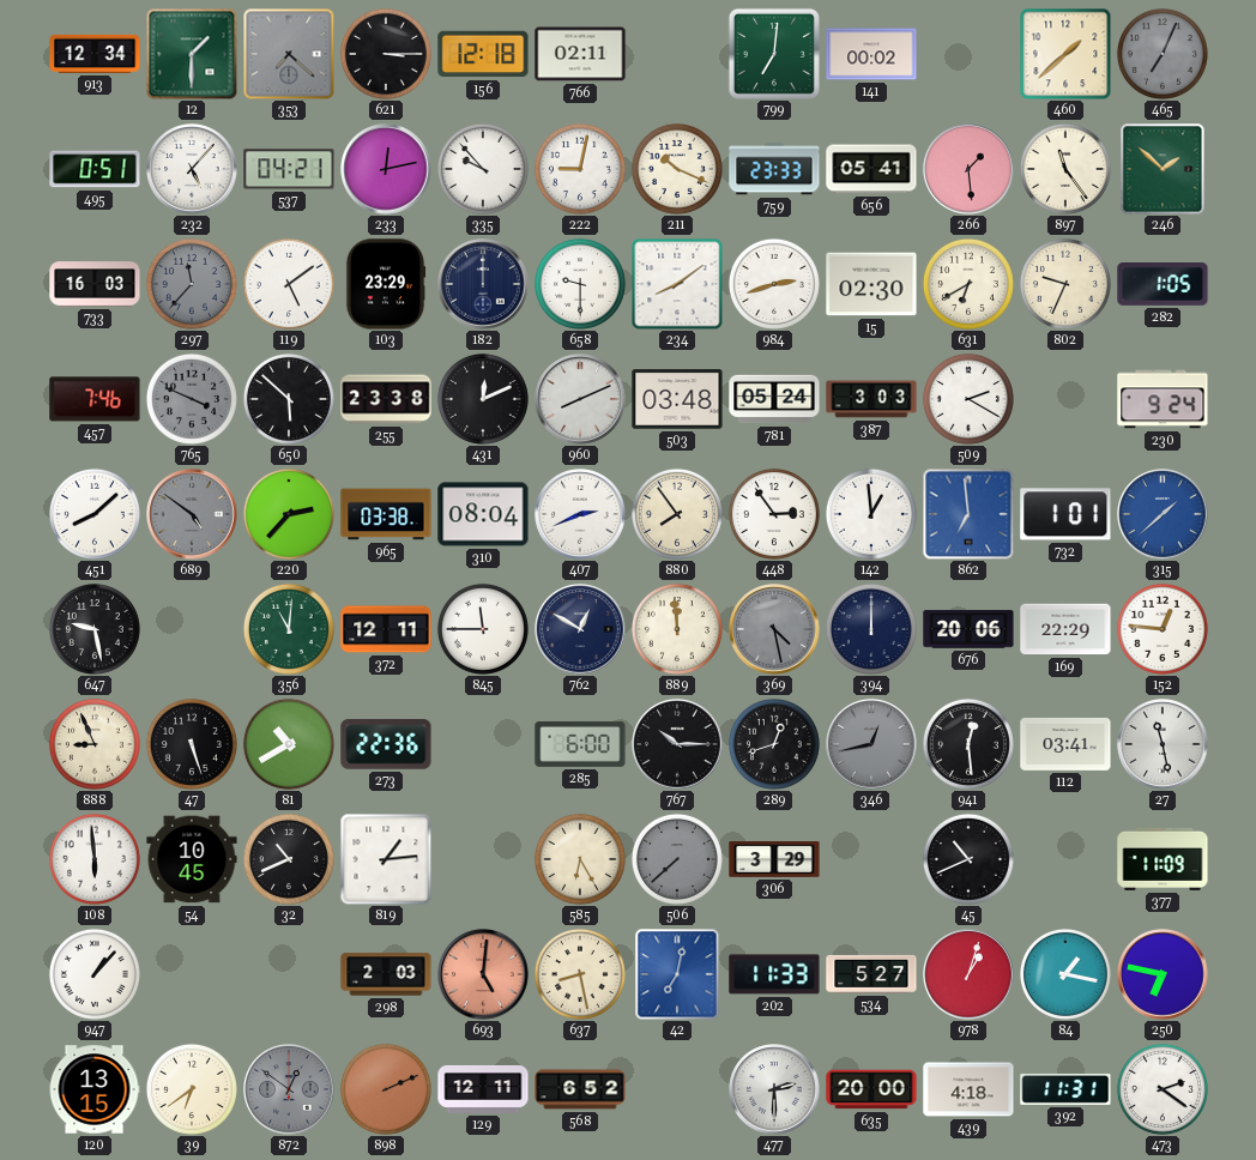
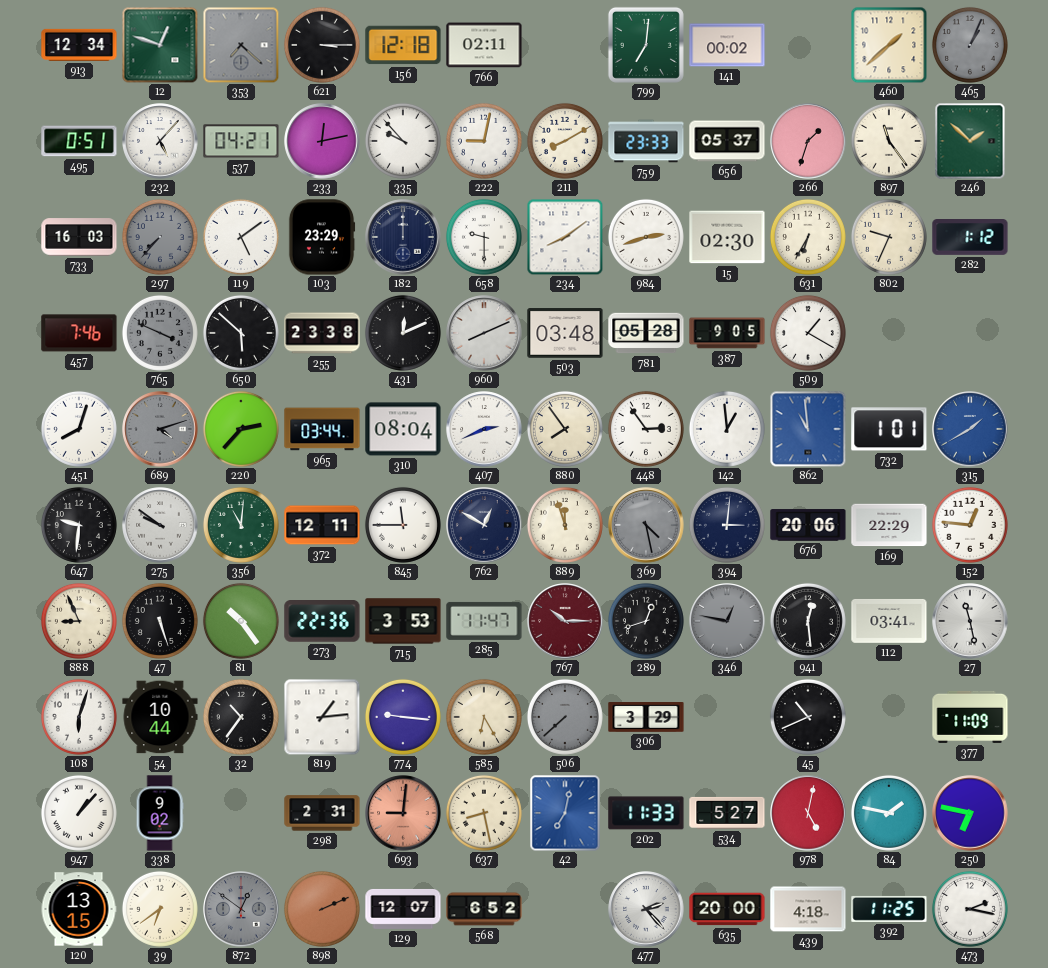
12: 1:30 -> 12:48 (160, 45)
465: 7:04 -> 1:04 (970, 45)
211: 10:19 -> 8:10 (565, 141)
656: 05:41 -> 05:37 (727, 141)
266: 1:29 -> 1:33 (808, 141)
297: 11:37 -> 7:37 (160, 237)
631: 6:40 -> 6:35 (808, 237)
282: 1:05 -> 1:12 (970, 237)
781: 05:24 -> 05:28 (646, 333)
387: 3:03 -> 9:05 (727, 333)
509: 2:20 -> 1:20 (808, 333)
230: 9:24 -> none (1163, 399)
451: 8:08 -> 8:03 (79, 429)
689: 4:51 -> 4:12 (160, 429)
965: 03:38 -> 03:44 (322, 429)
862: 6:59 -> 10:59 (808, 429)
315: 1:38 -> 1:40 (970, 429)
647: 9:28 -> 9:31 (79, 525)
275: none -> 9:51 (160, 525)
889: 11:59 -> 11:57 (565, 525)
394: 12:00 -> 3:01 (727, 525)
81: 10:40 -> 10:24 (241, 621)
715: none -> 3:53 (403, 621)
285: 6:00 -> 11:47 (484, 621)
767 dial: black -> burgundy (565, 621)
346: 12:43 -> 12:47 (727, 621)
108: 5:59 -> 6:03 (79, 717)
54: 10:45 -> 10:44 (160, 717)
32: 10:41 -> 10:36 (241, 717)
774: none -> 9:16 (403, 717)
338: none -> 9:02 (160, 813)
298: 2:03 -> 2:31 (322, 813)
693: 5:01 -> 9:01 (403, 813)
978: 1:03 -> 5:02 (808, 813)
84: 1:17 -> 1:47 (889, 813)
129: 12:11 -> 12:07 (403, 909)
477: 2:30 -> 2:23 (646, 909)
392: 11:31 -> 11:25 (889, 909)
473: 2:21 -> 2:17 (970, 909)
